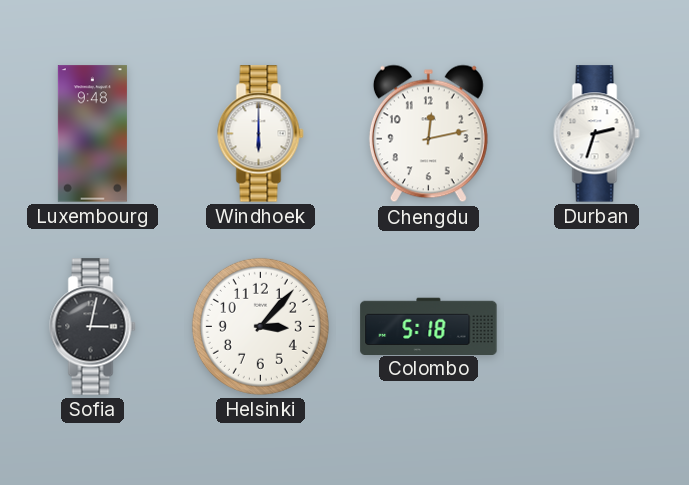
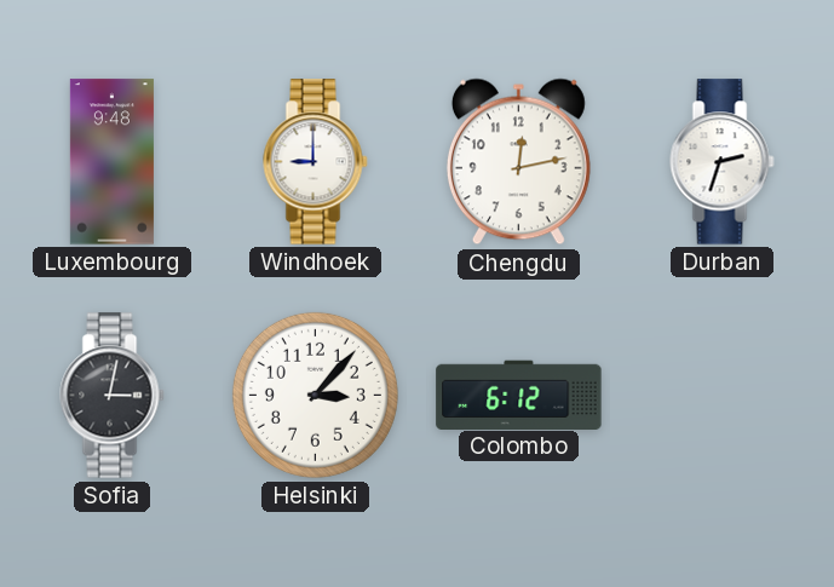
Windhoek: 6:00 -> 9:00 (316, 162)
Colombo: 5:18 -> 6:12 (519, 395)
